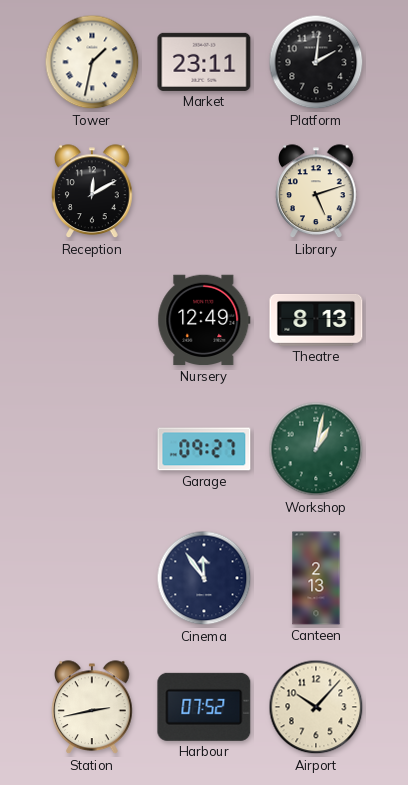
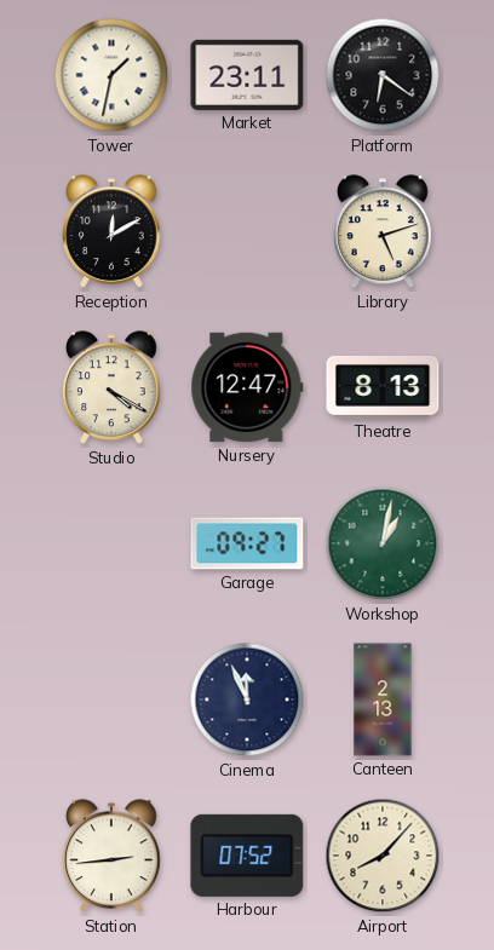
Platform: 2:01 -> 6:21 (383, 75)
Studio: none -> 4:20 (111, 388)
Nursery: 12:49 -> 12:47 (247, 387)
Cinema: 11:54 -> 11:56 (247, 699)
Station: 2:43 -> 2:44 (111, 857)
Airport: 10:07 -> 8:07 (383, 856)
